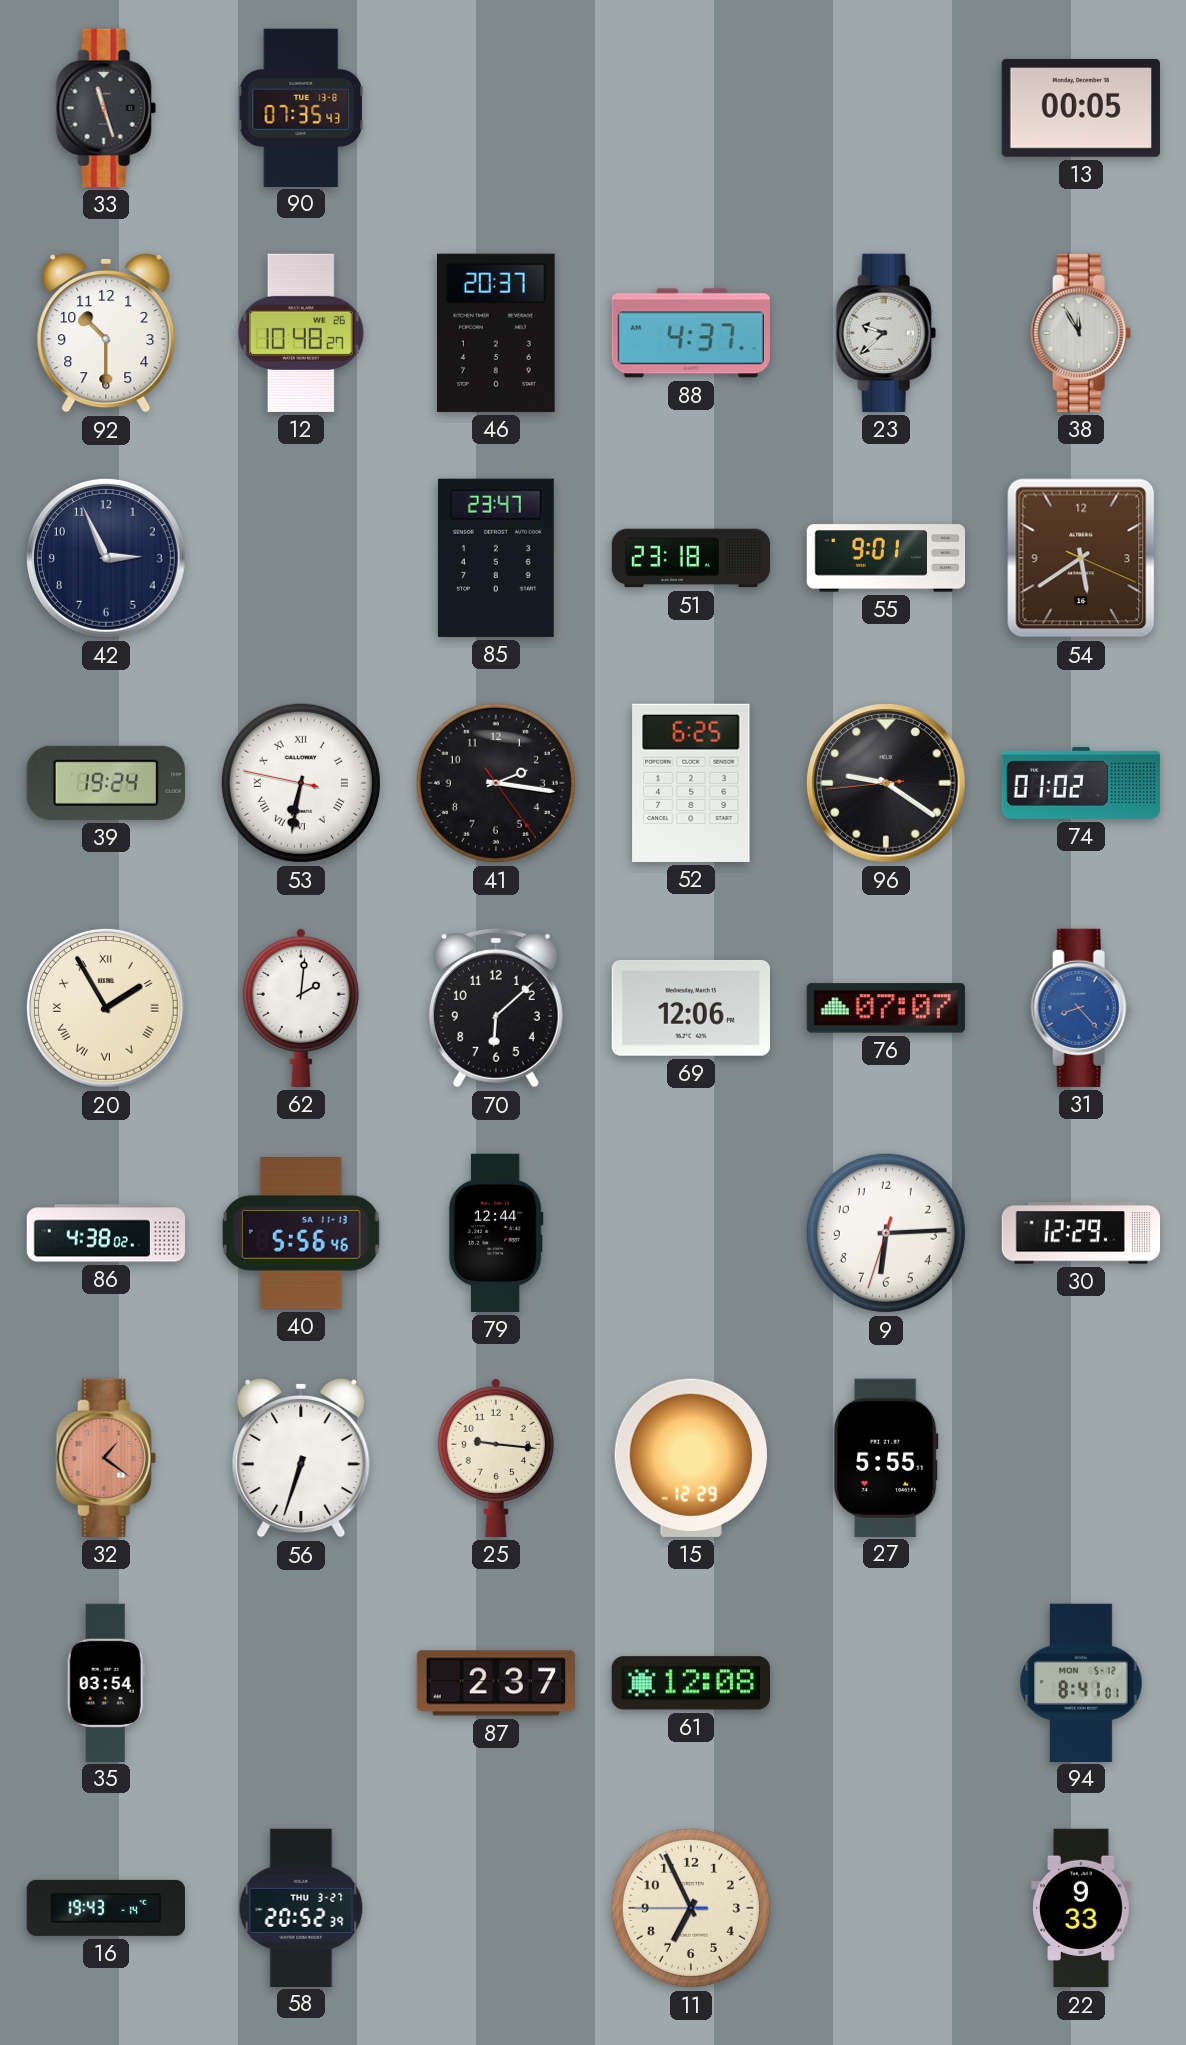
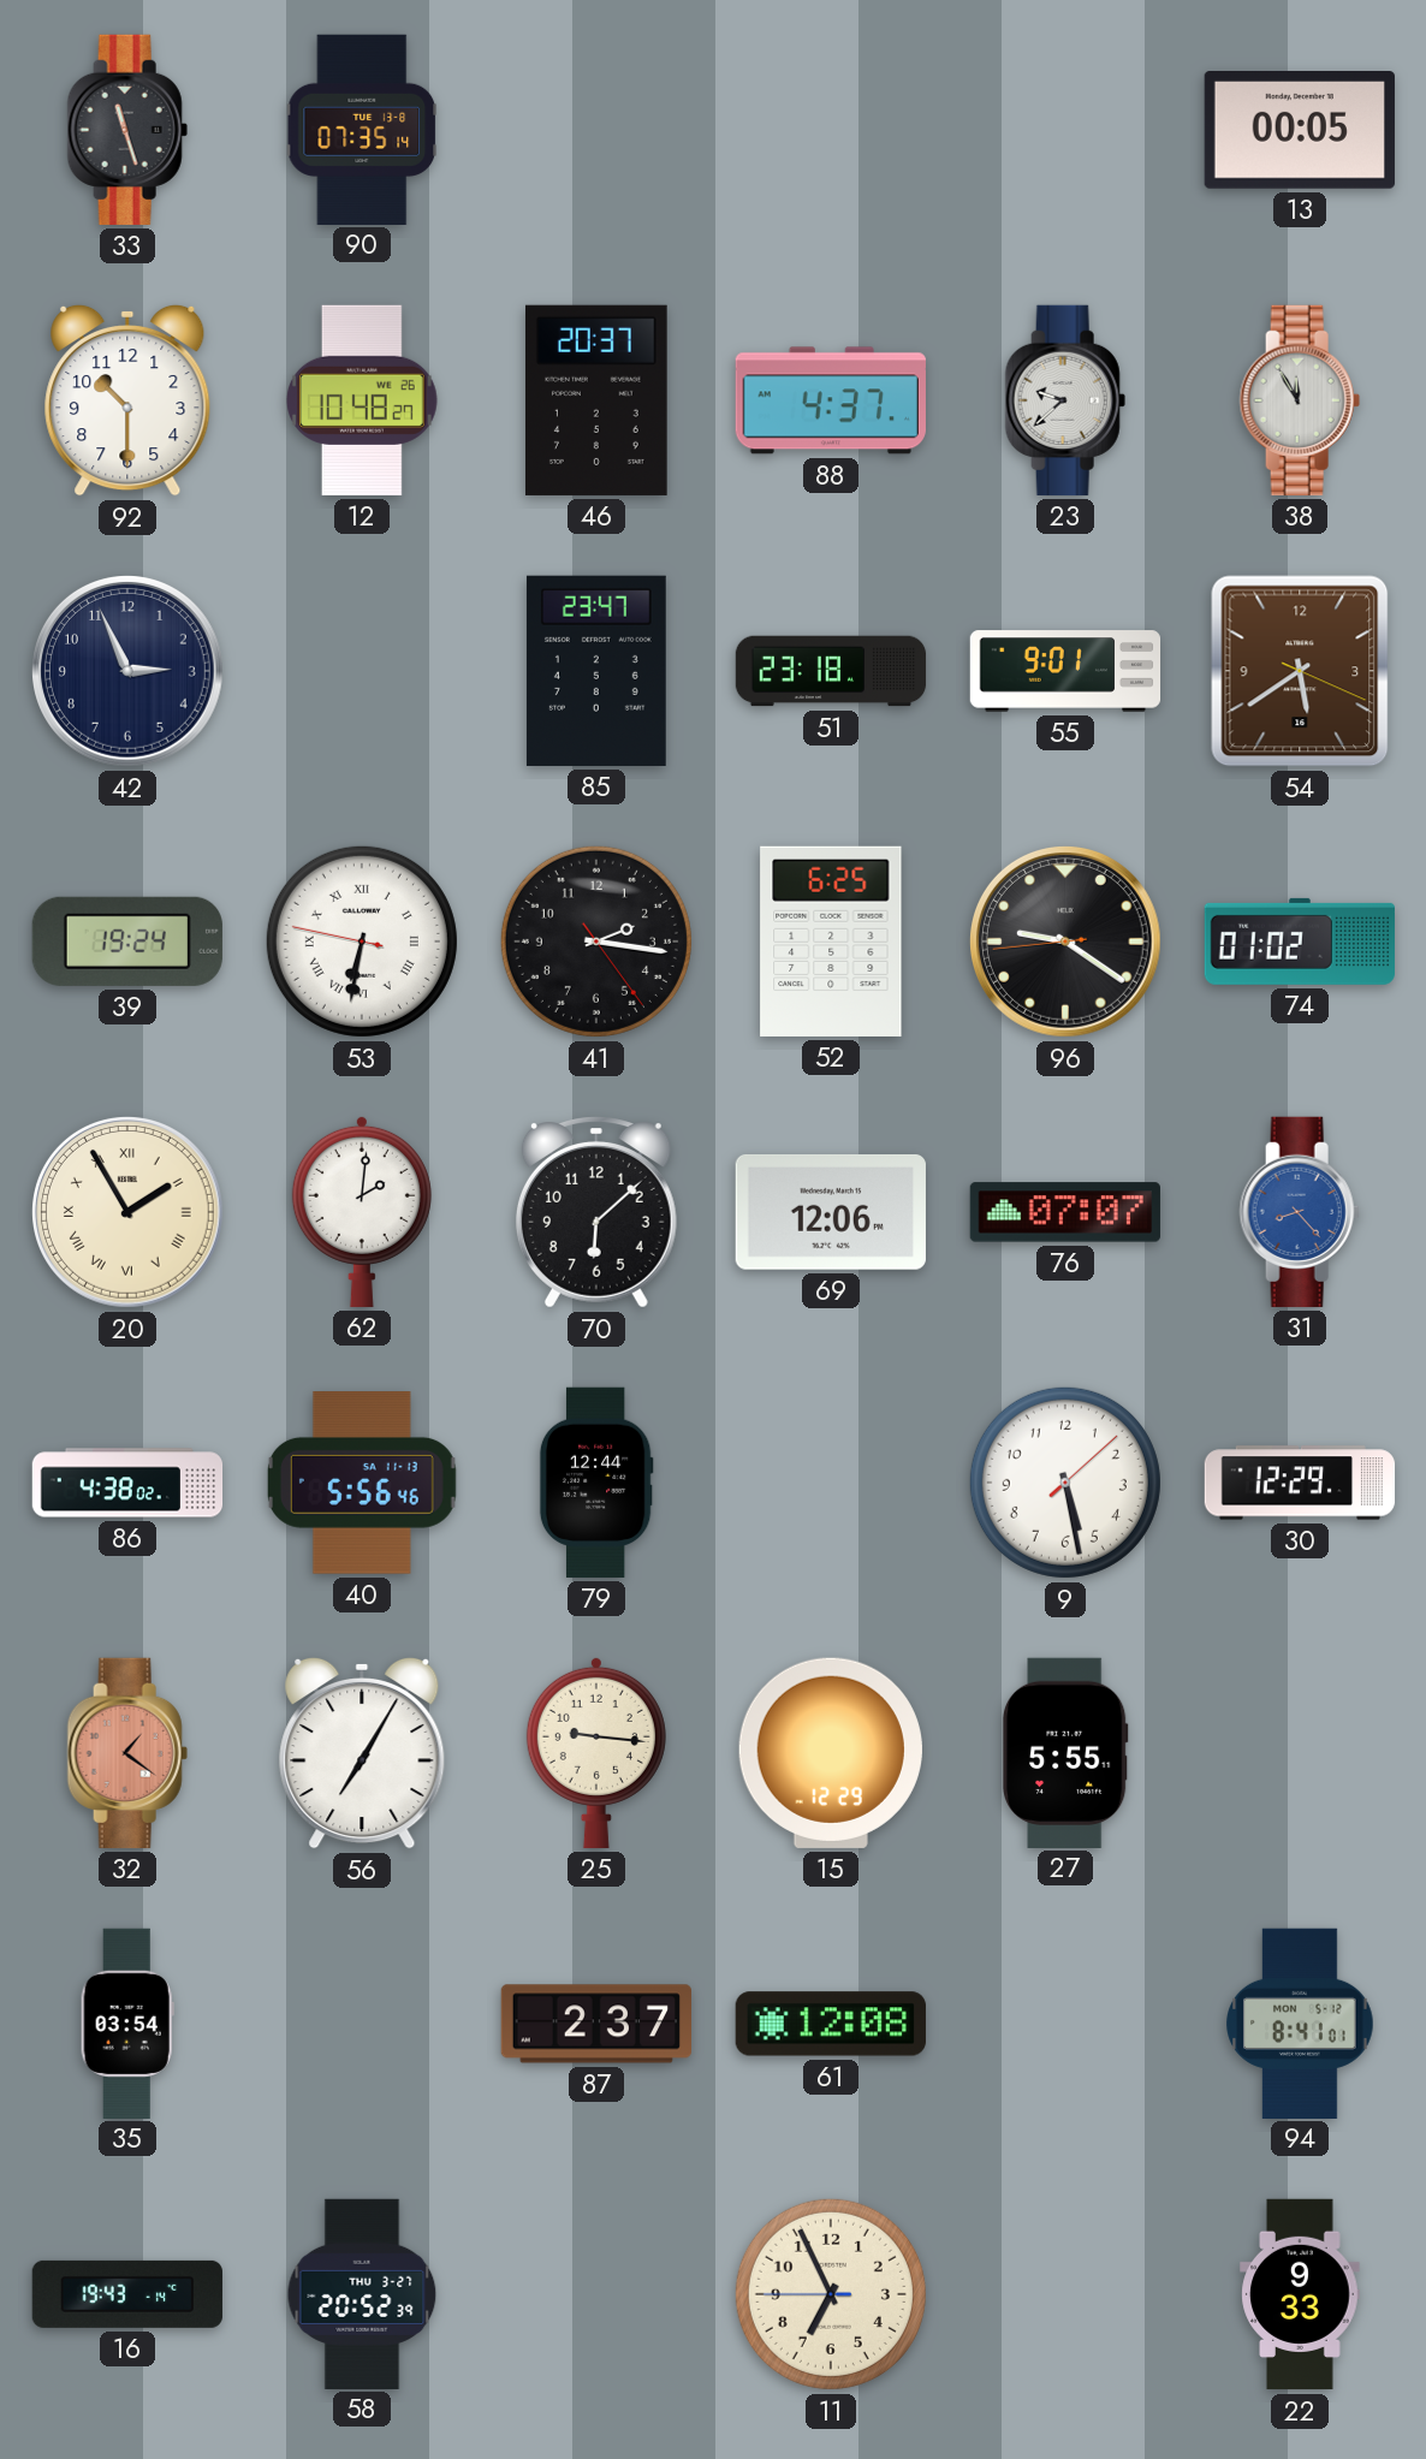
90: 07:35:43 -> 07:35:14 (362, 129)
9: 6:14 -> 5:28 (1065, 1483)
56: 6:33 -> 7:05 (362, 1753)
